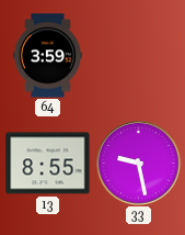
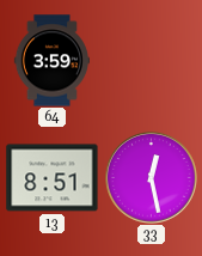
13: 8:55 -> 8:51 (53, 178)
33: 9:28 -> 12:28 (152, 178)
